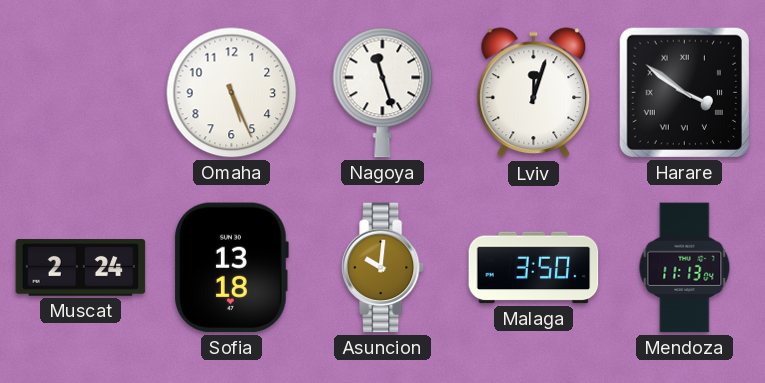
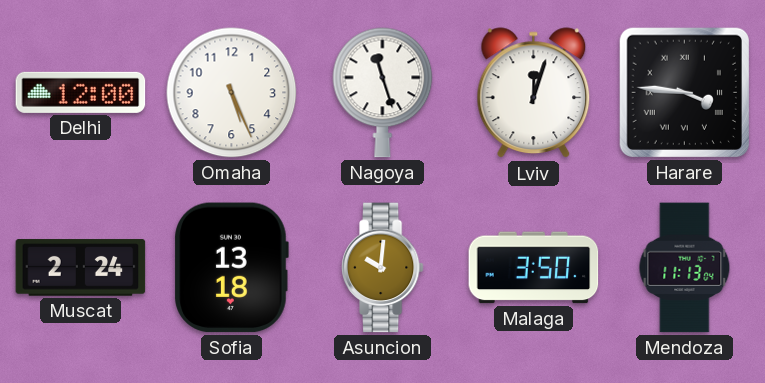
Delhi: none -> 12:00 (81, 92)
Harare: 3:51 -> 3:46 (684, 92)
